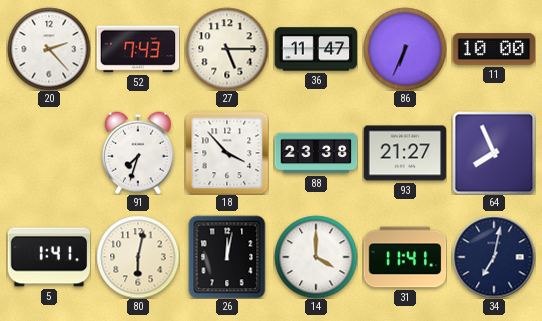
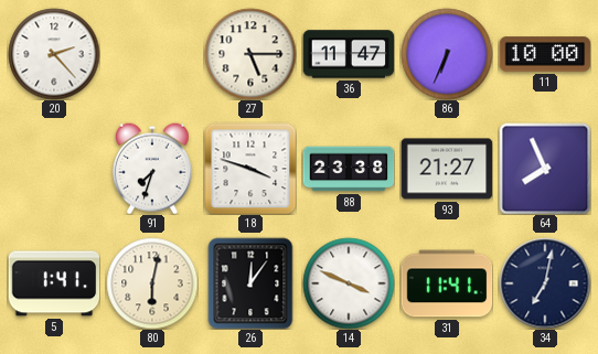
52: 7:43 -> none (138, 49)
18: 3:53 -> 3:48 (250, 169)
26: 12:02 -> 12:06 (250, 283)
14: 4:00 -> 3:49 (349, 283)
